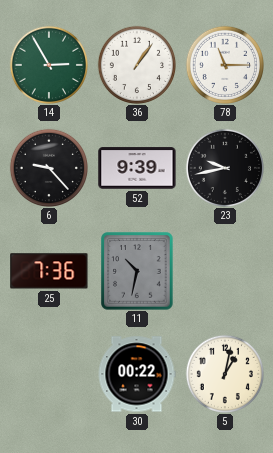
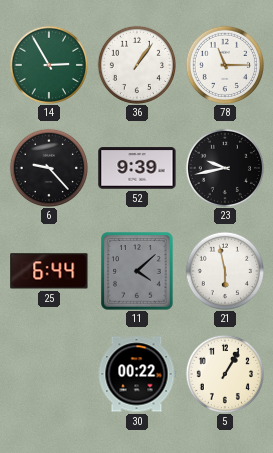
25: 7:36 -> 6:44 (49, 271)
11: 10:32 -> 4:08 (137, 271)
21: none -> 5:58 (224, 270)
5: 1:02 -> 1:05 (224, 373)
